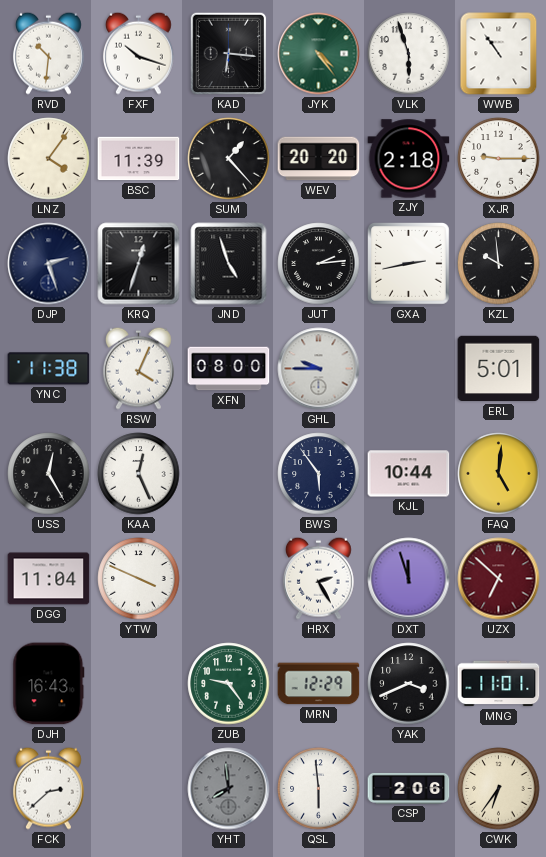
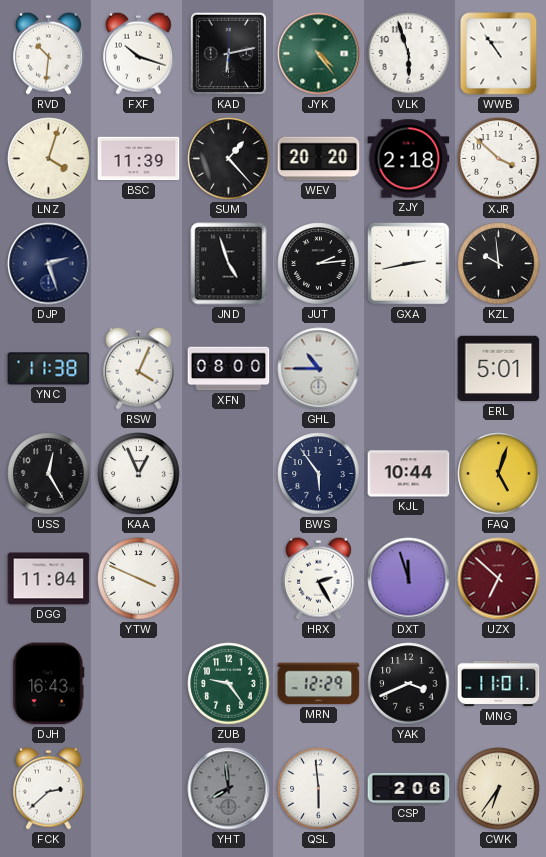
KAD: 6:16 -> 6:13 (229, 54)
LNZ: 4:06 -> 4:03 (49, 159)
XJR: 9:15 -> 3:52 (499, 159)
KRQ: 12:33 -> none (139, 264)
GHL: 9:45 -> 10:45 (319, 369)
KAA: 12:26 -> 12:56 (139, 474)
FAQ: 5:01 -> 5:03 (499, 474)
